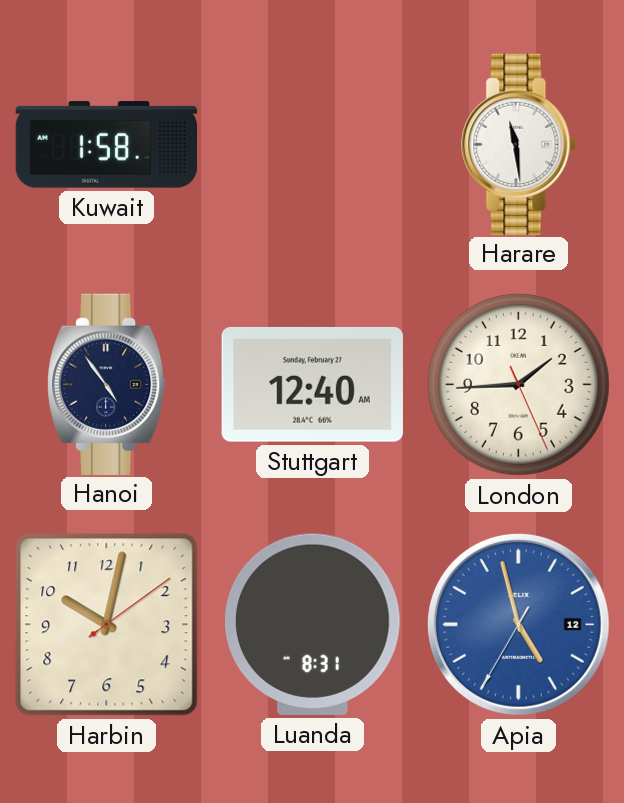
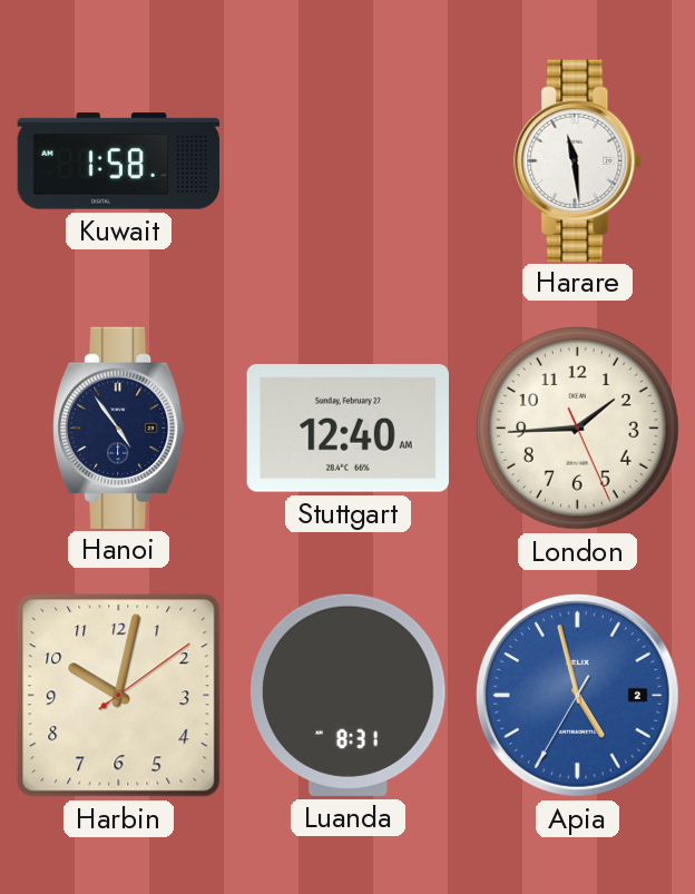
Apia date: 12 -> 2 (577, 695)
